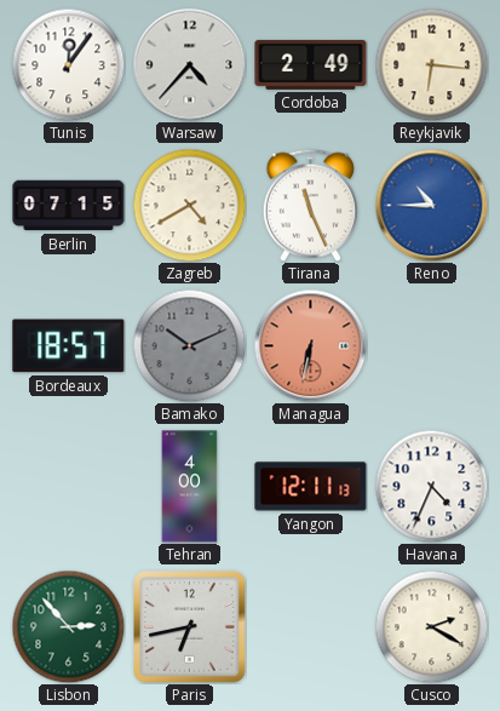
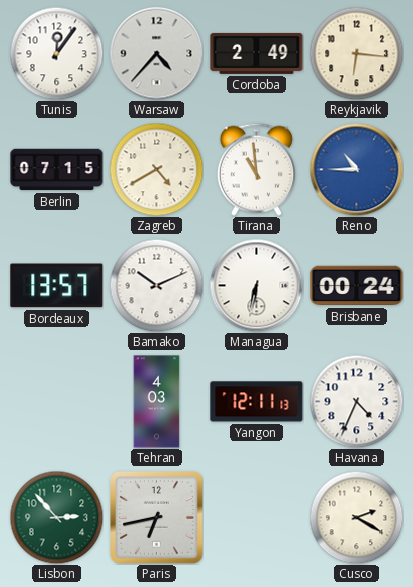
Tirana: 11:26 -> 10:59 (256, 169)
Bordeaux: 18:57 -> 13:57 (57, 286)
Bamako dial: grey -> white (156, 285)
Managua dial: salmon -> white (256, 285)
Brisbane: none -> 00:24 (357, 286)
Tehran: 4:00 -> 4:03 (157, 402)
